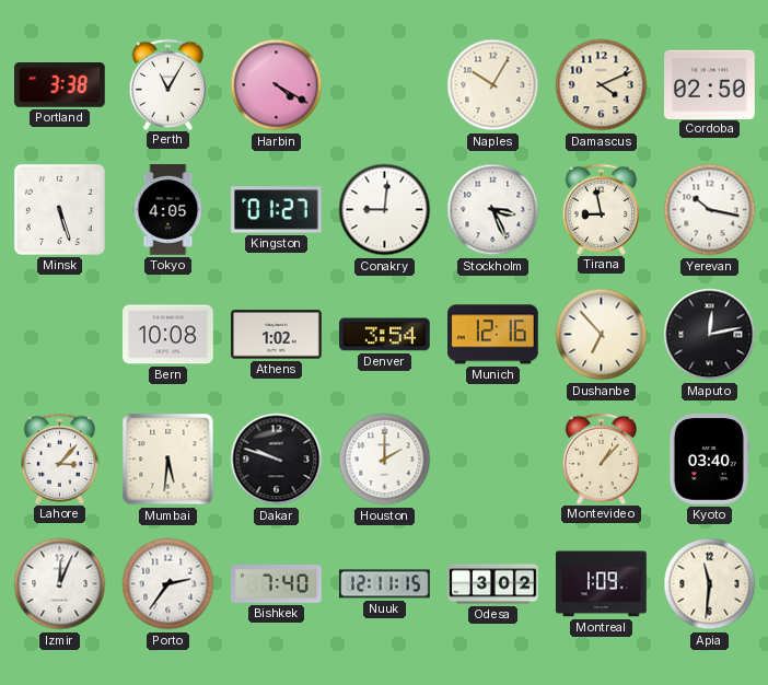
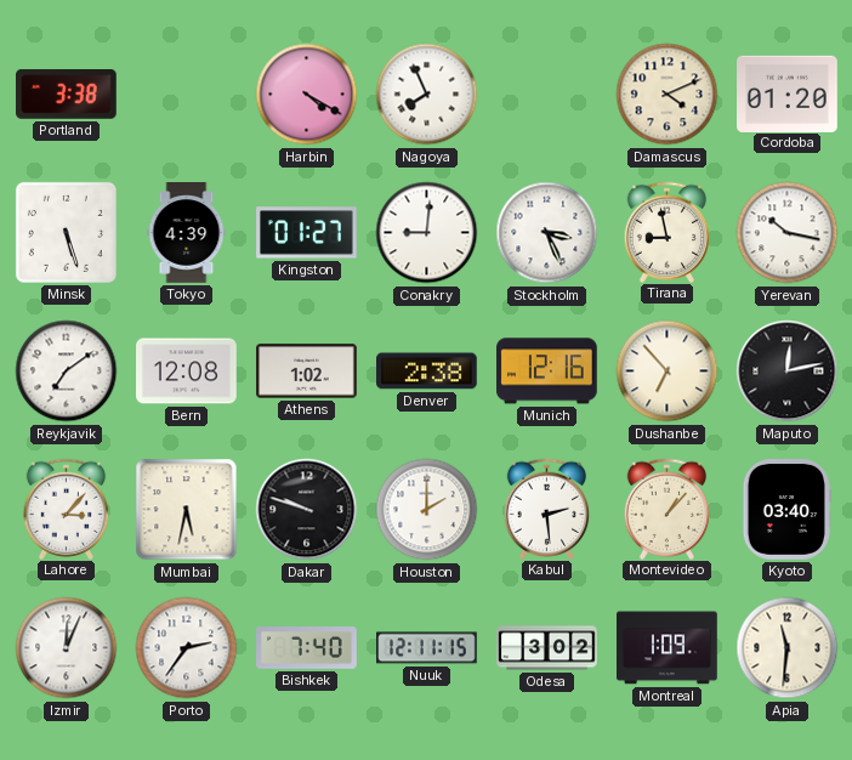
Perth: 11:05 -> none (168, 84)
Nagoya: none -> 7:56 (427, 95)
Naples: 10:05 -> none (493, 85)
Cordoba: 02:50 -> 01:20 (788, 93)
Tokyo: 4:05 -> 4:39 (187, 233)
Reykjavik: none -> 7:09 (67, 372)
Bern: 10:08 -> 12:08 (187, 372)
Denver: 3:54 -> 2:38 (427, 372)
Mumbai: 5:31 -> 5:32 (187, 510)
Kabul: none -> 2:29 (547, 509)
